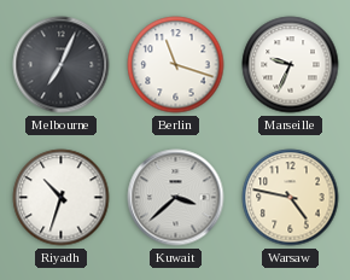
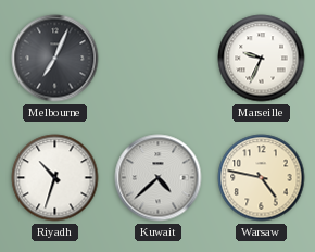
Berlin: 11:18 -> none (176, 65)
Kuwait: 3:38 -> 4:38 (159, 178)
